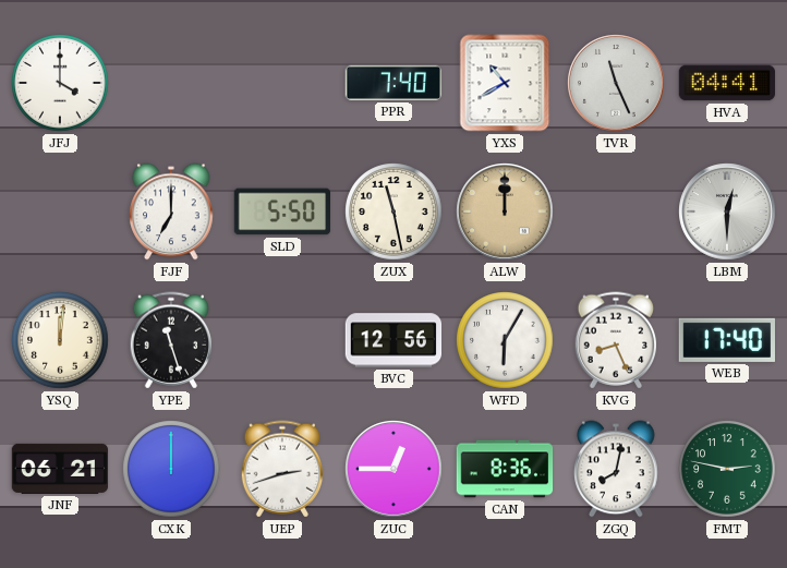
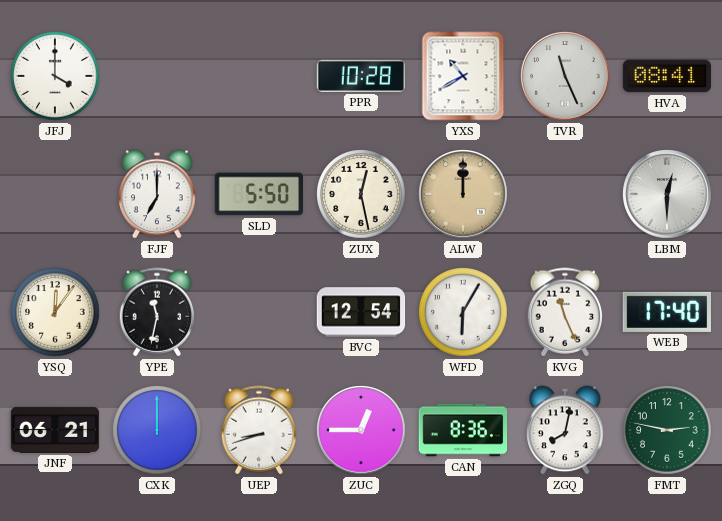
PPR: 7:40 -> 10:28 (361, 76)
HVA: 04:41 -> 08:41 (667, 76)
ZUX: 11:28 -> 12:28 (361, 194)
YSQ: 12:01 -> 12:06 (55, 312)
YPE: 11:27 -> 11:32 (157, 312)
BVC: 12:56 -> 12:54 (361, 312)
KVG: 8:26 -> 11:26 (565, 312)
UEP: 2:42 -> 8:42 (259, 430)
